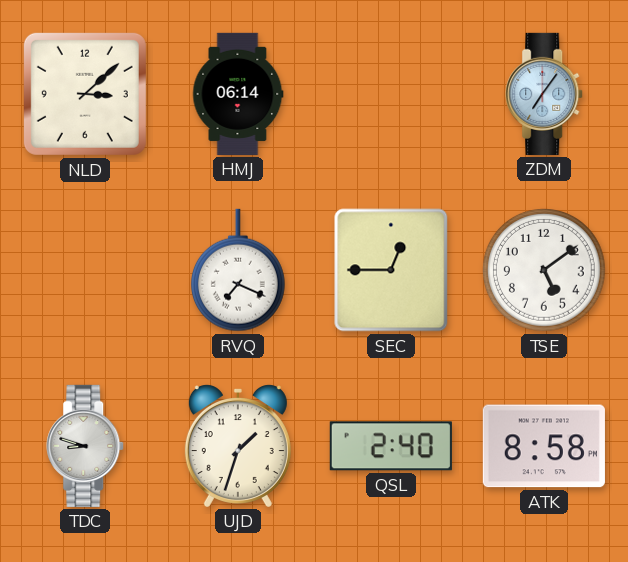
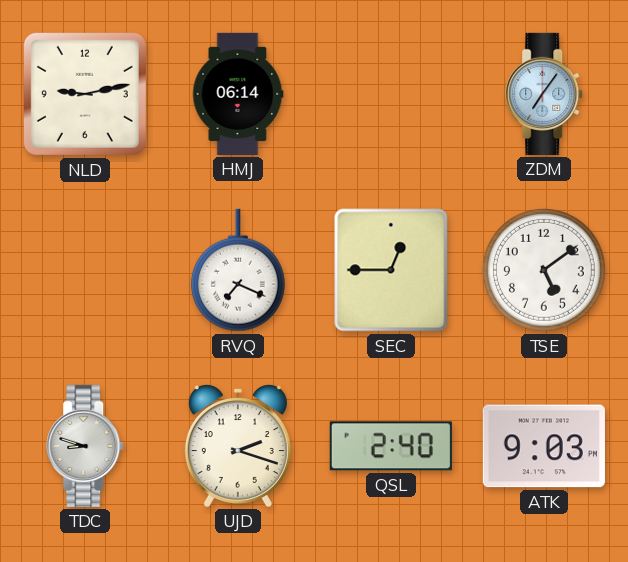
NLD: 3:08 -> 9:13 (85, 94)
UJD: 1:33 -> 2:18 (238, 446)
ATK: 8:58 -> 9:03 (544, 446)
